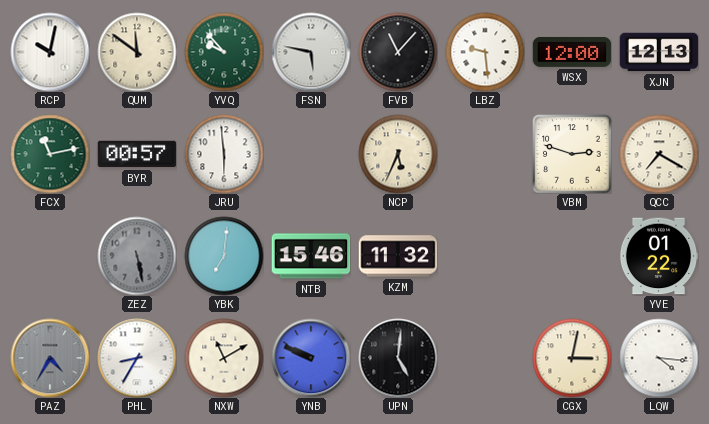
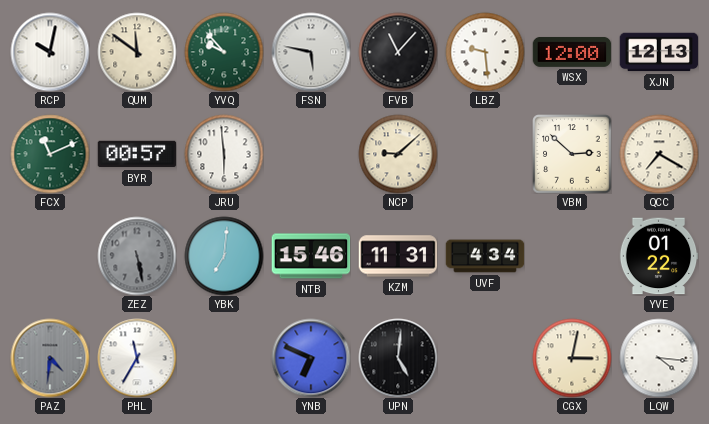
FCX: 11:13 -> 11:11 (50, 154)
NCP: 5:34 -> 9:08 (398, 154)
VBM: 2:48 -> 2:52 (572, 154)
KZM: 11:32 -> 11:31 (398, 256)
UVF: none -> 4:34 (485, 256)
PAZ: 4:35 -> 4:31 (50, 358)
PHL: 8:35 -> 11:35 (137, 358)
NXW: 11:10 -> none (224, 358)
YNB: 9:49 -> 6:49 (311, 358)
